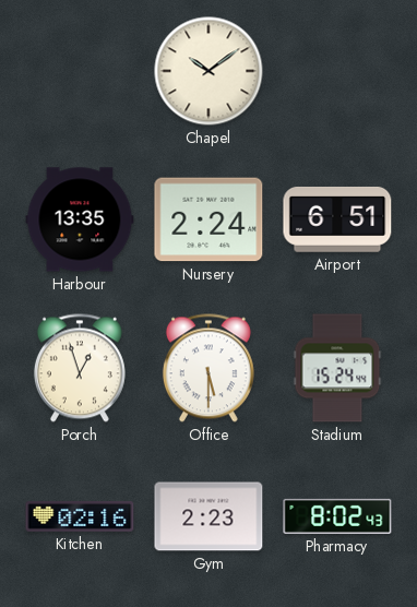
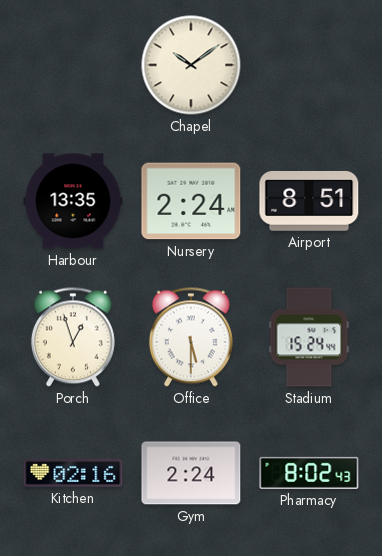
Airport: 6:51 -> 8:51 (309, 201)
Gym: 2:23 -> 2:24 (191, 473)
